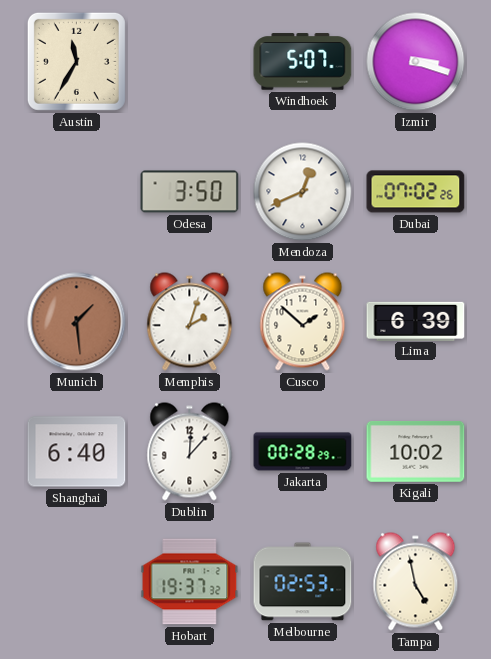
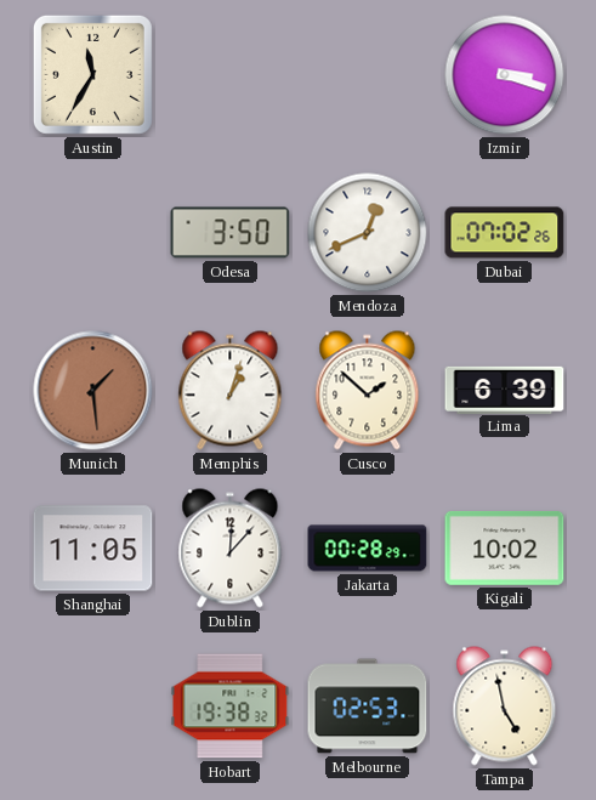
Windhoek: 5:07 -> none (303, 62)
Memphis: 2:03 -> 1:03 (231, 391)
Shanghai: 6:40 -> 11:05 (93, 549)
Hobart: 19:37 -> 19:38 (231, 707)
